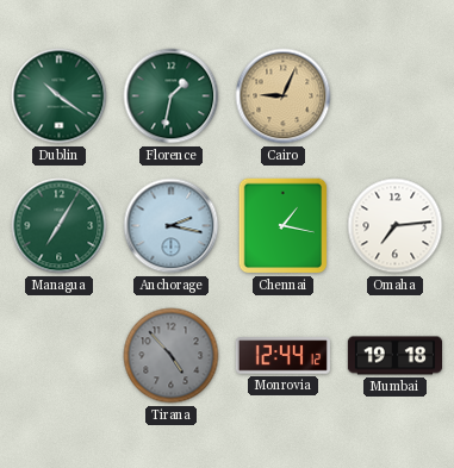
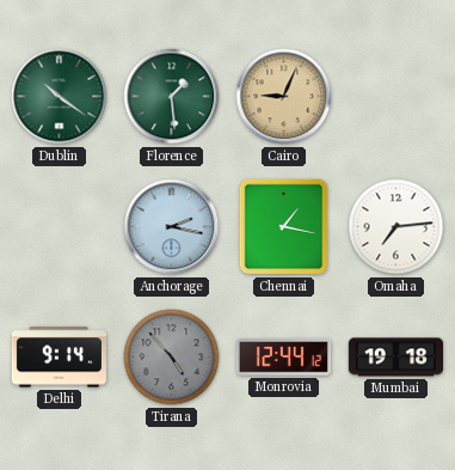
Florence: 1:32 -> 1:29 (172, 97)
Managua: 7:05 -> none (60, 226)
Delhi: none -> 9:14 (59, 358)
